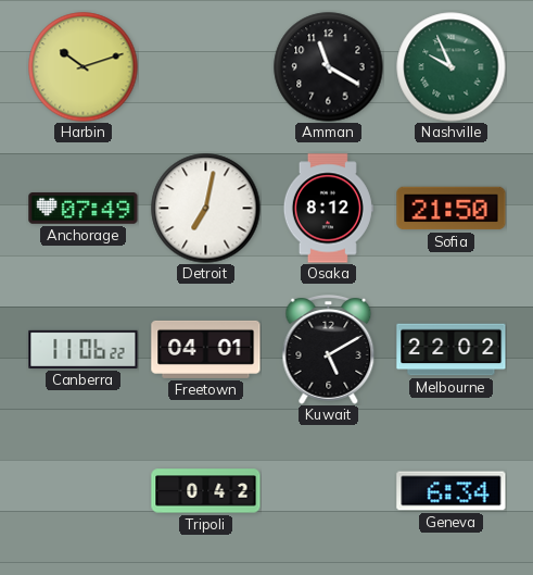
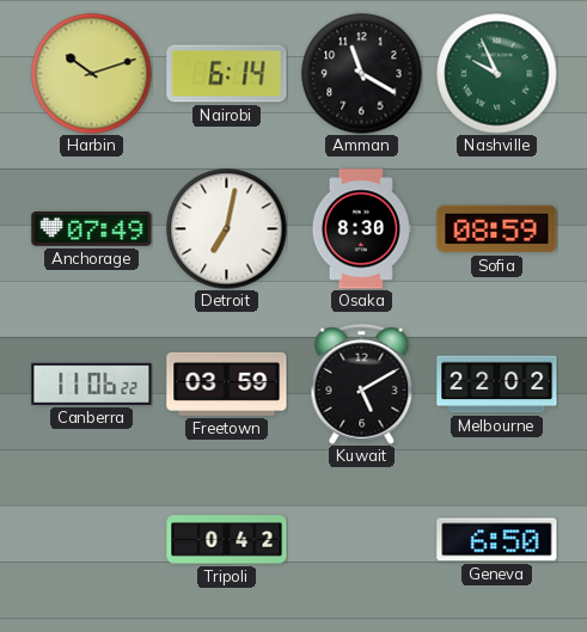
Nairobi: none -> 6:14 (227, 74)
Osaka: 8:12 -> 8:30 (361, 229)
Sofia: 21:50 -> 08:59 (497, 229)
Freetown: 04:01 -> 03:59 (227, 384)
Geneva: 6:34 -> 6:50 (497, 540)
